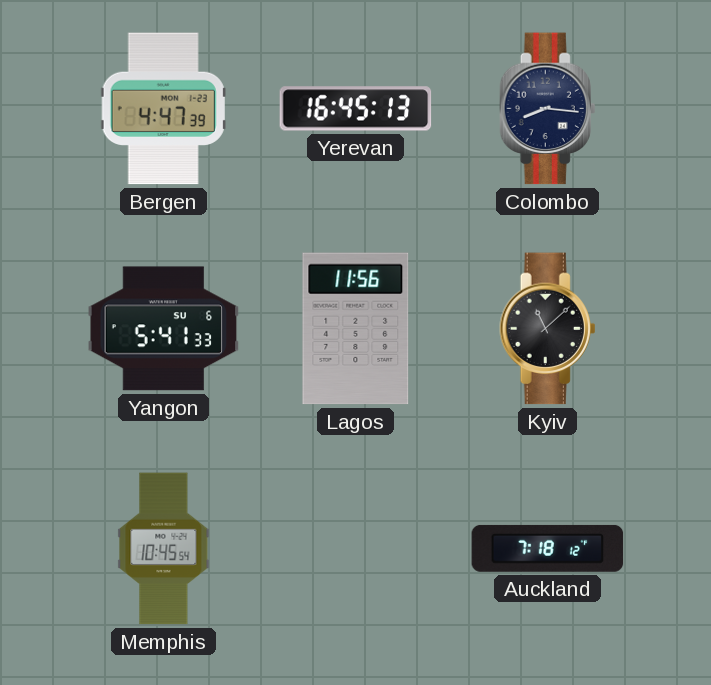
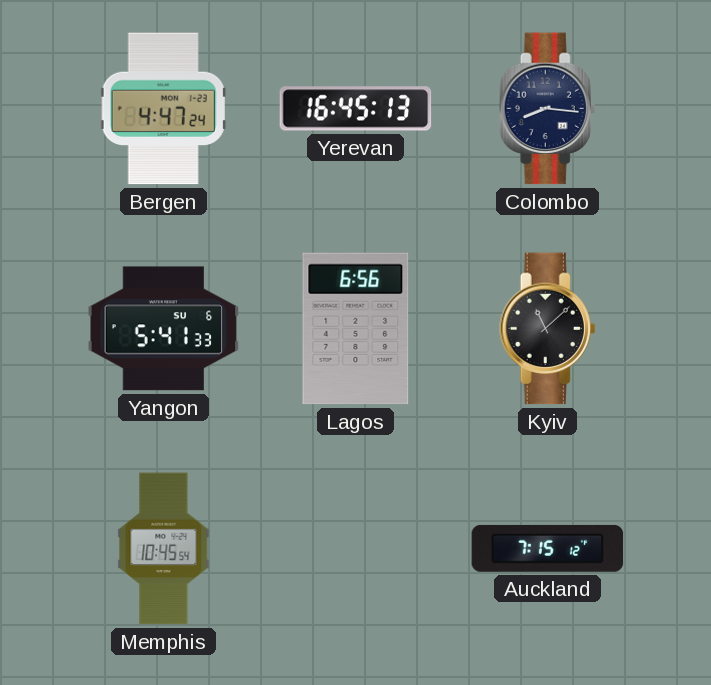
Bergen: 4:47:39 -> 4:47:24 (163, 109)
Lagos: 11:56 -> 6:56 (356, 329)
Auckland: 7:18 -> 7:15 (548, 548)
